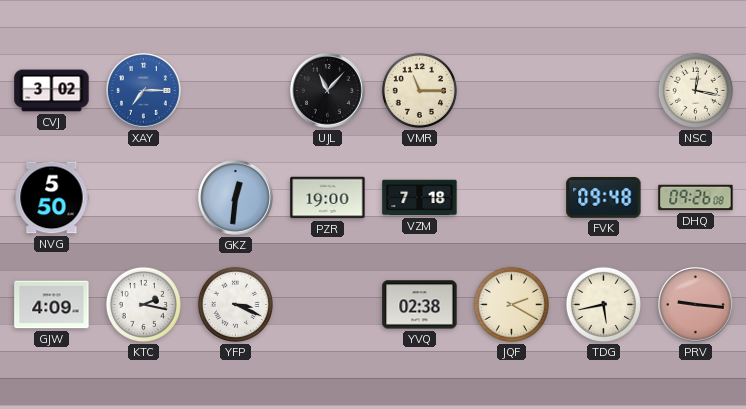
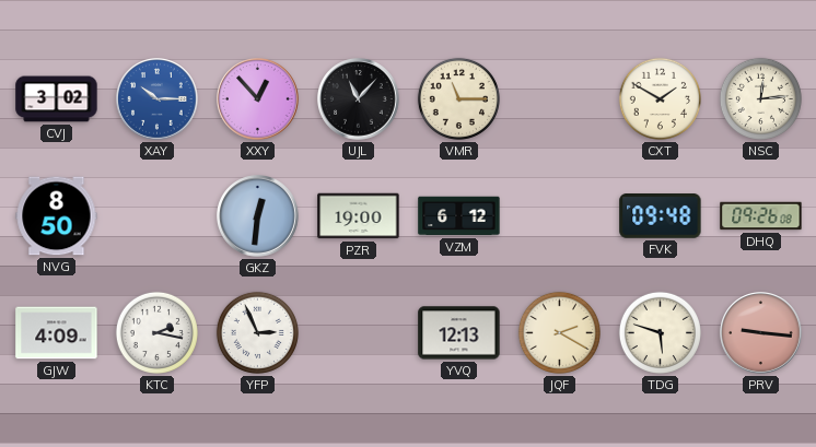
XAY: 7:15 -> 10:15 (158, 99)
XXY: none -> 12:53 (258, 99)
CXT: none -> 1:50 (660, 98)
NSC: 12:17 -> 12:14 (760, 98)
NVG: 5:50 -> 8:50 (57, 216)
VZM: 7:18 -> 6:12 (459, 216)
YFP: 3:19 -> 2:56 (257, 332)
YVQ: 02:38 -> 12:13 (459, 333)
TDG: 5:43 -> 5:48 (660, 332)
